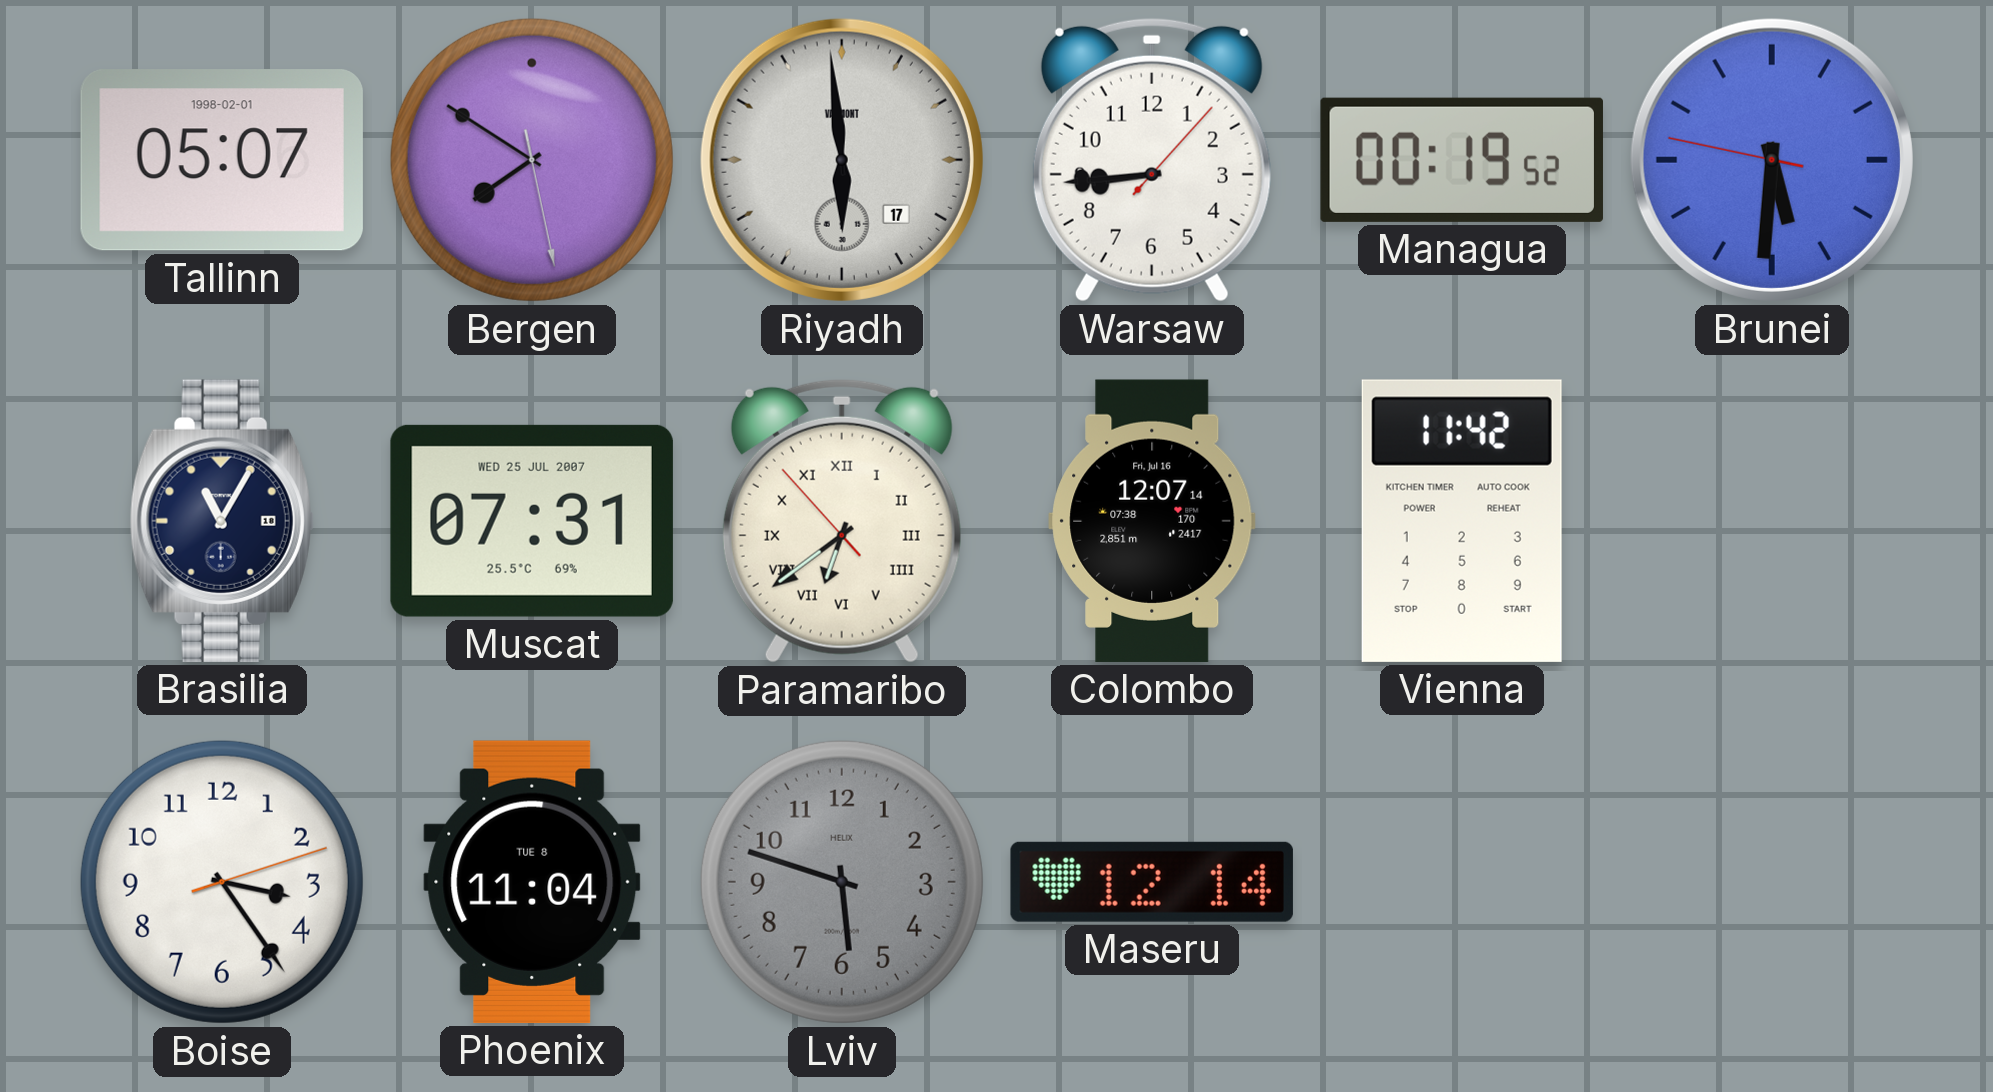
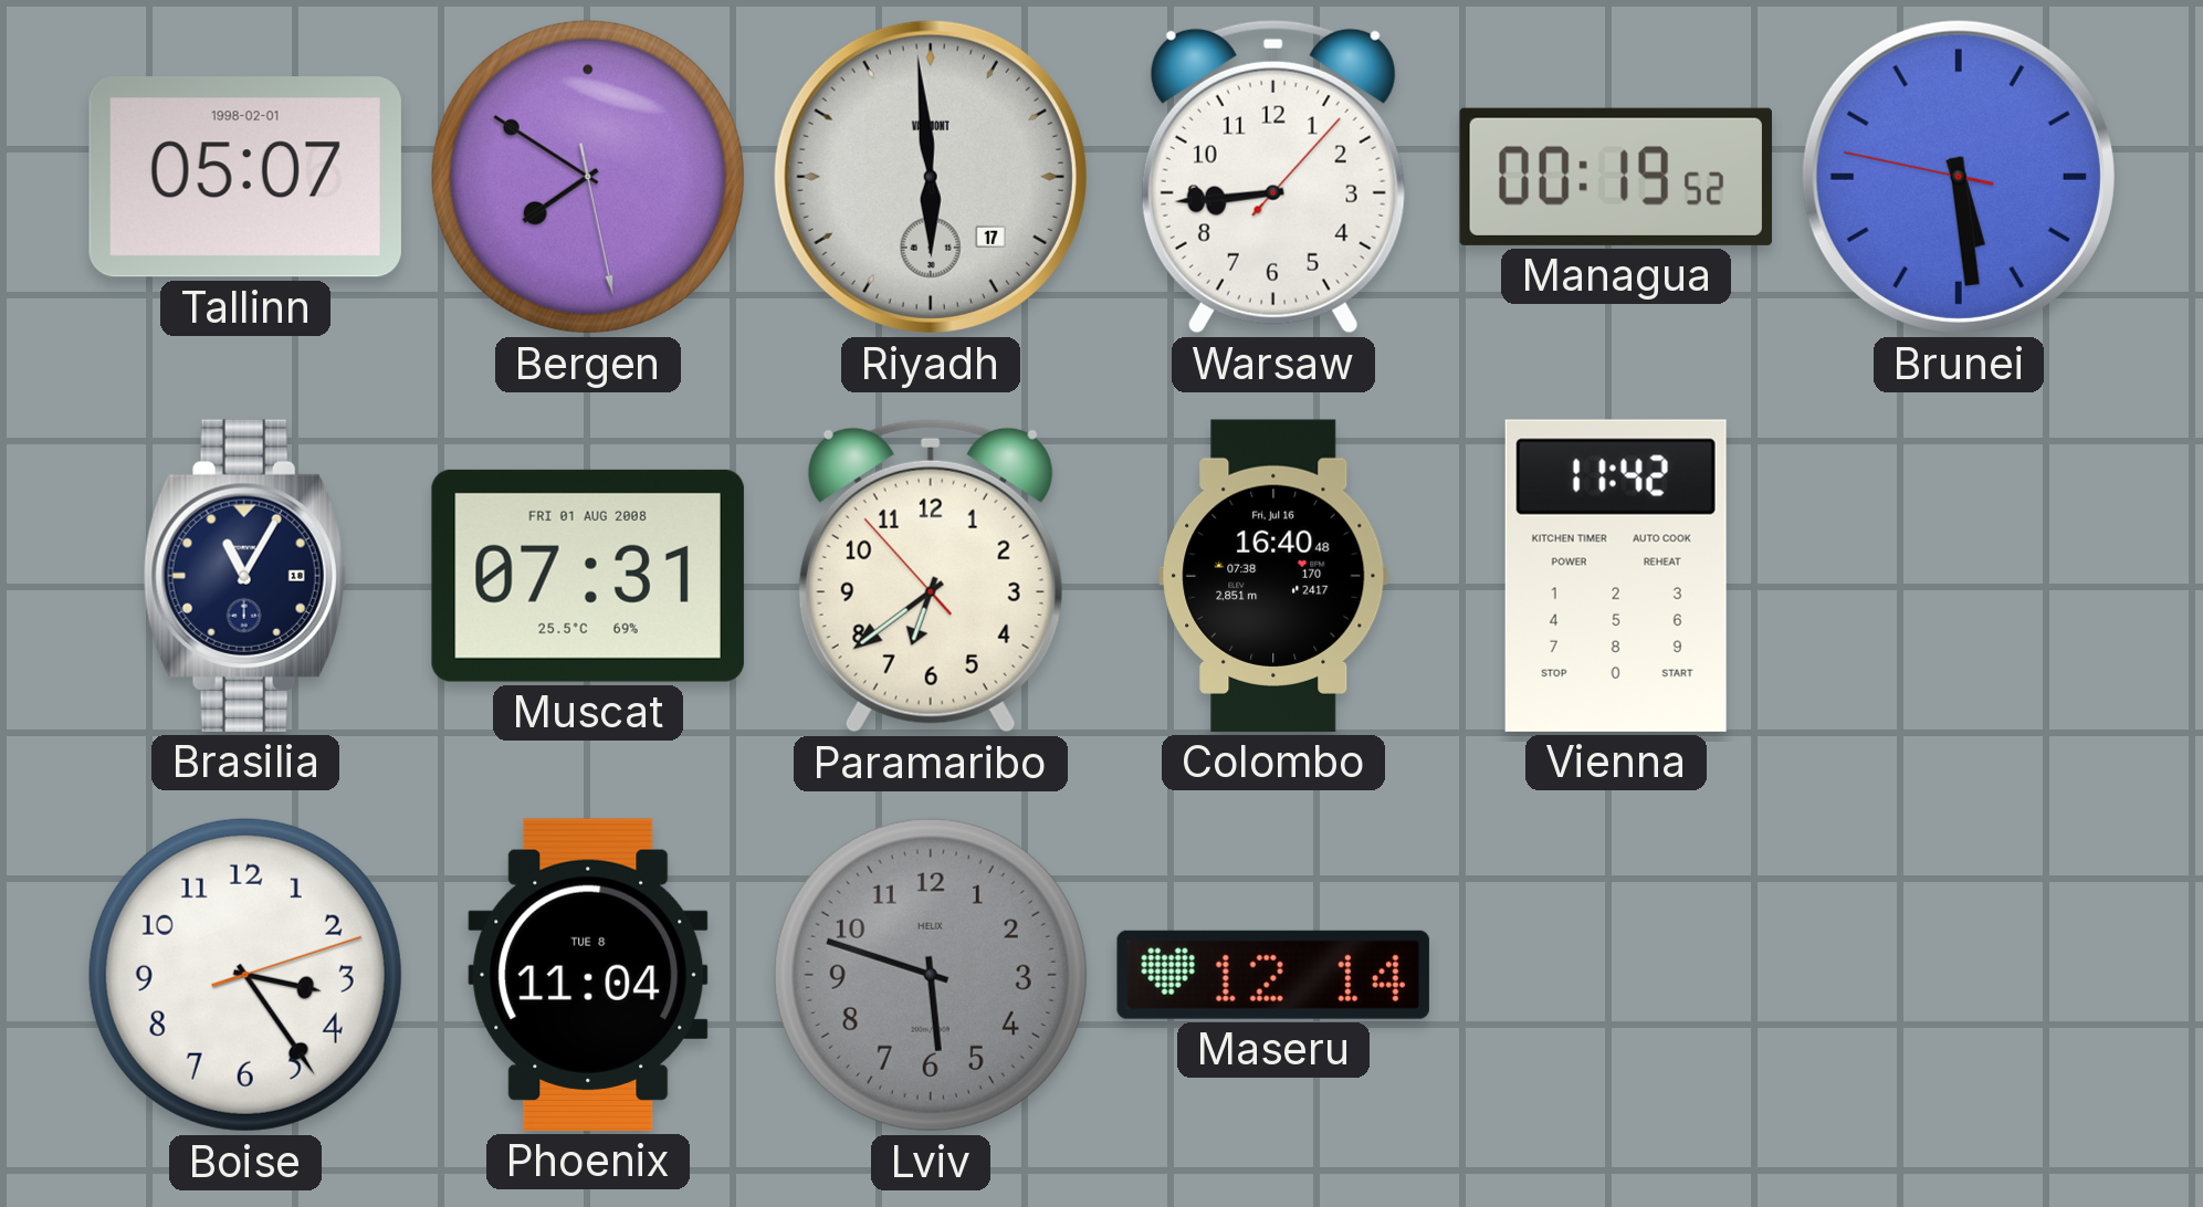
Brunei: 5:30 -> 5:28 (1959, 177)
Muscat date: WED 25 JUL 2007 -> FRI 01 AUG 2008 (588, 576)
Paramaribo numerals: Roman -> Arabic (931, 576)
Colombo: 12:07 -> 16:40 (1273, 576)
